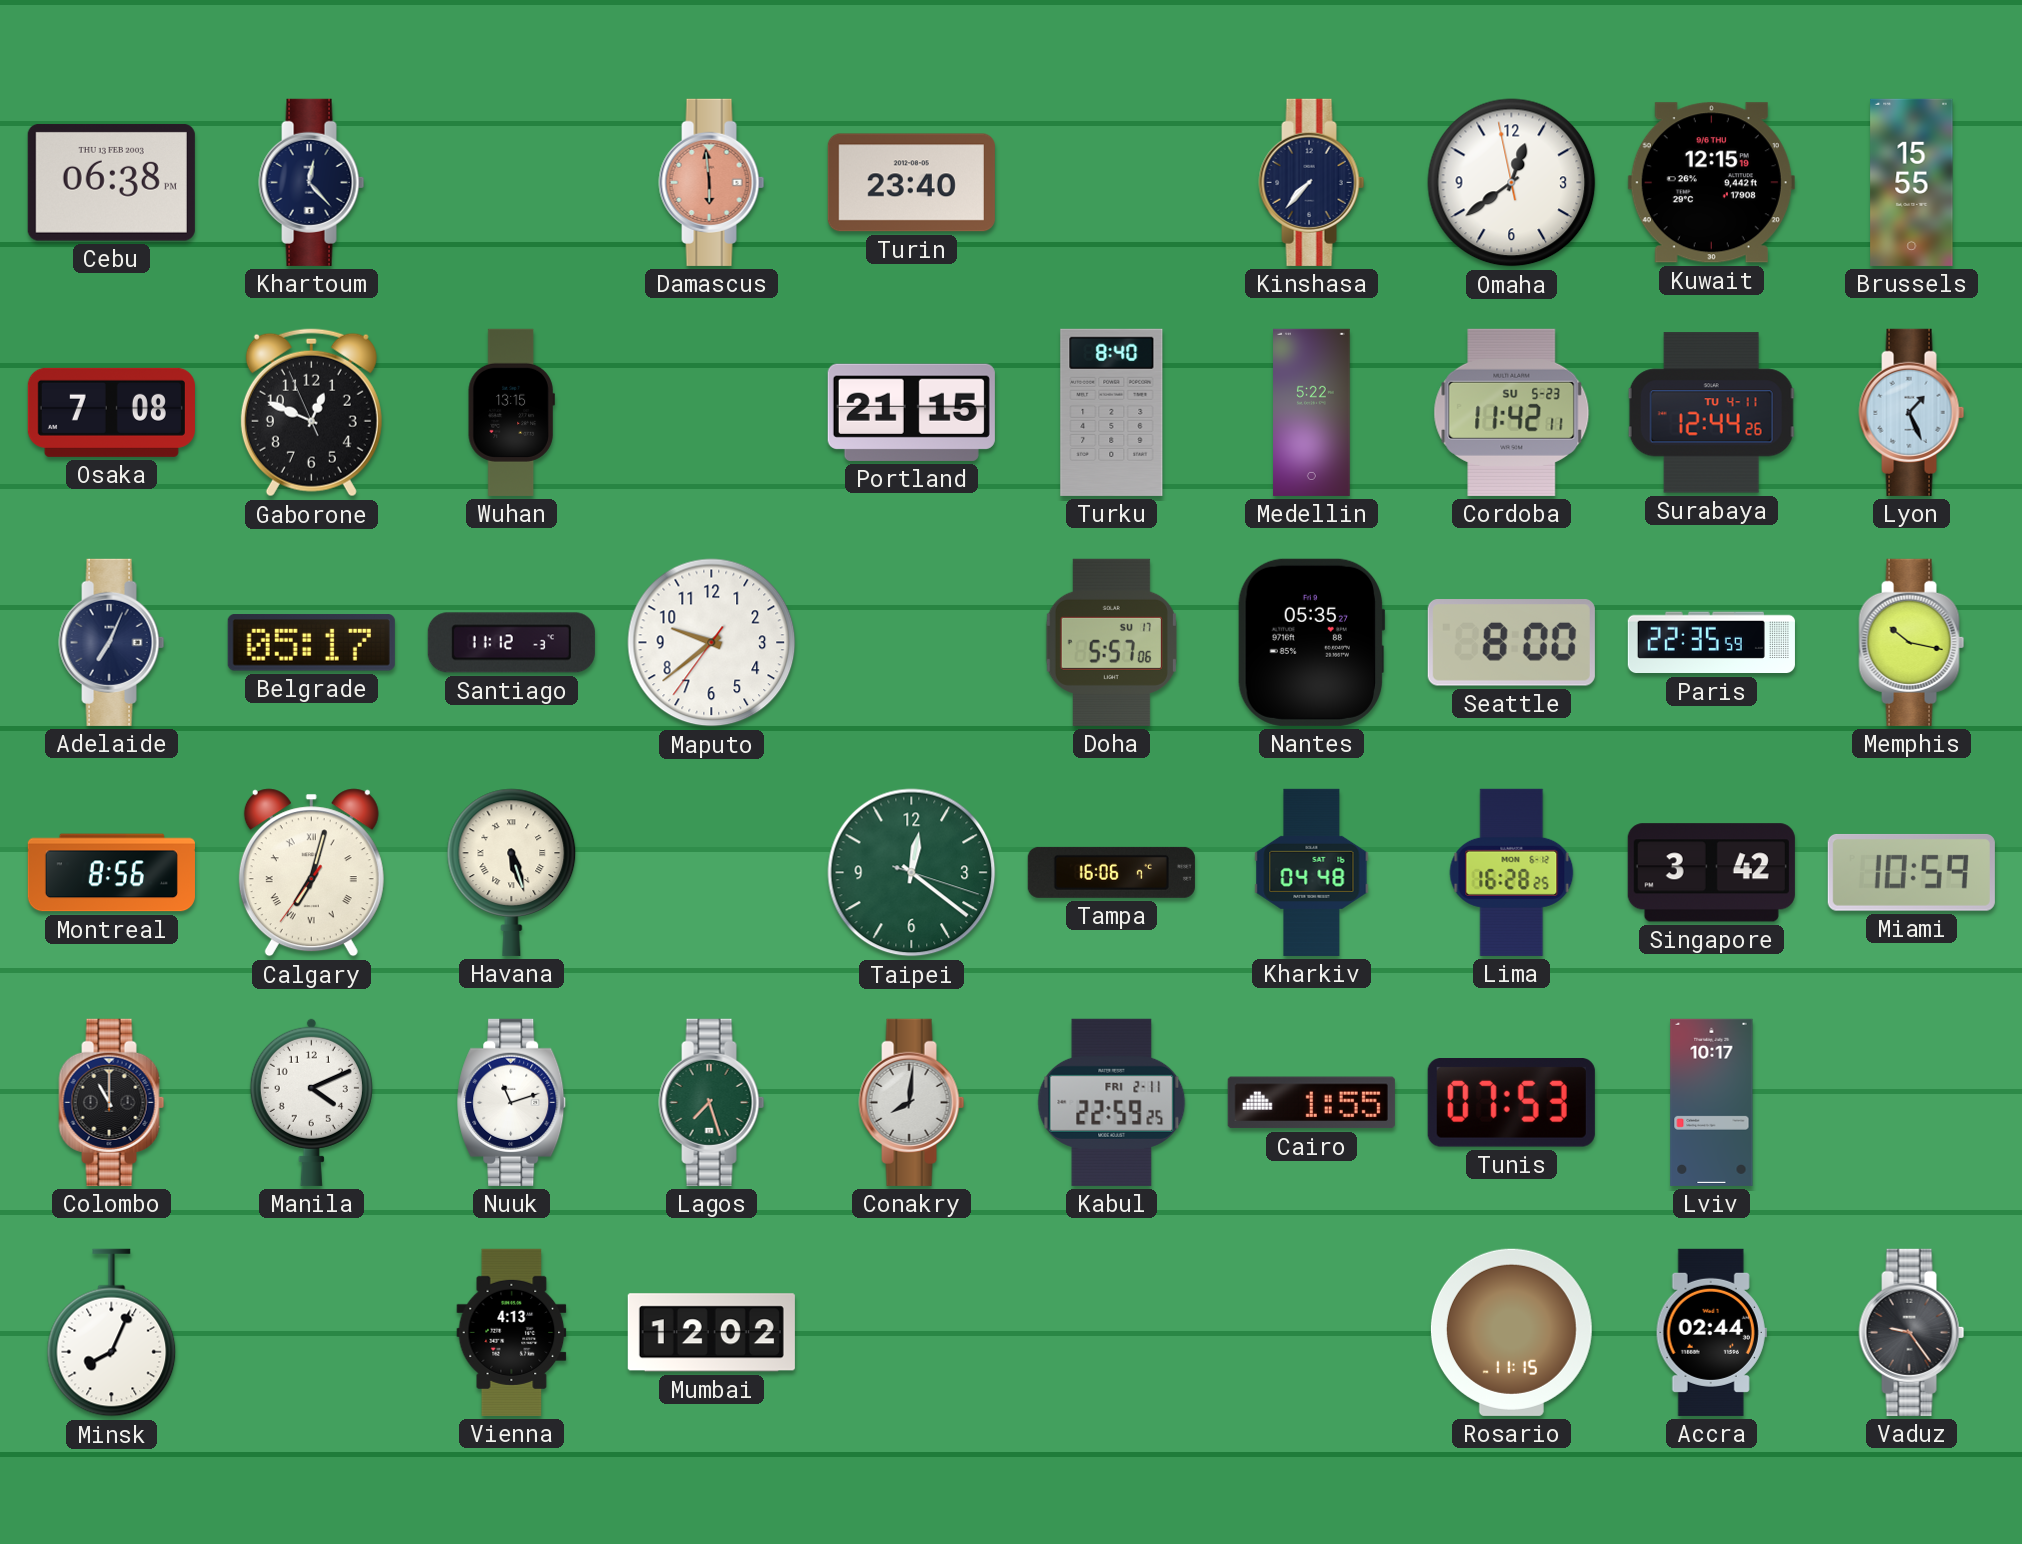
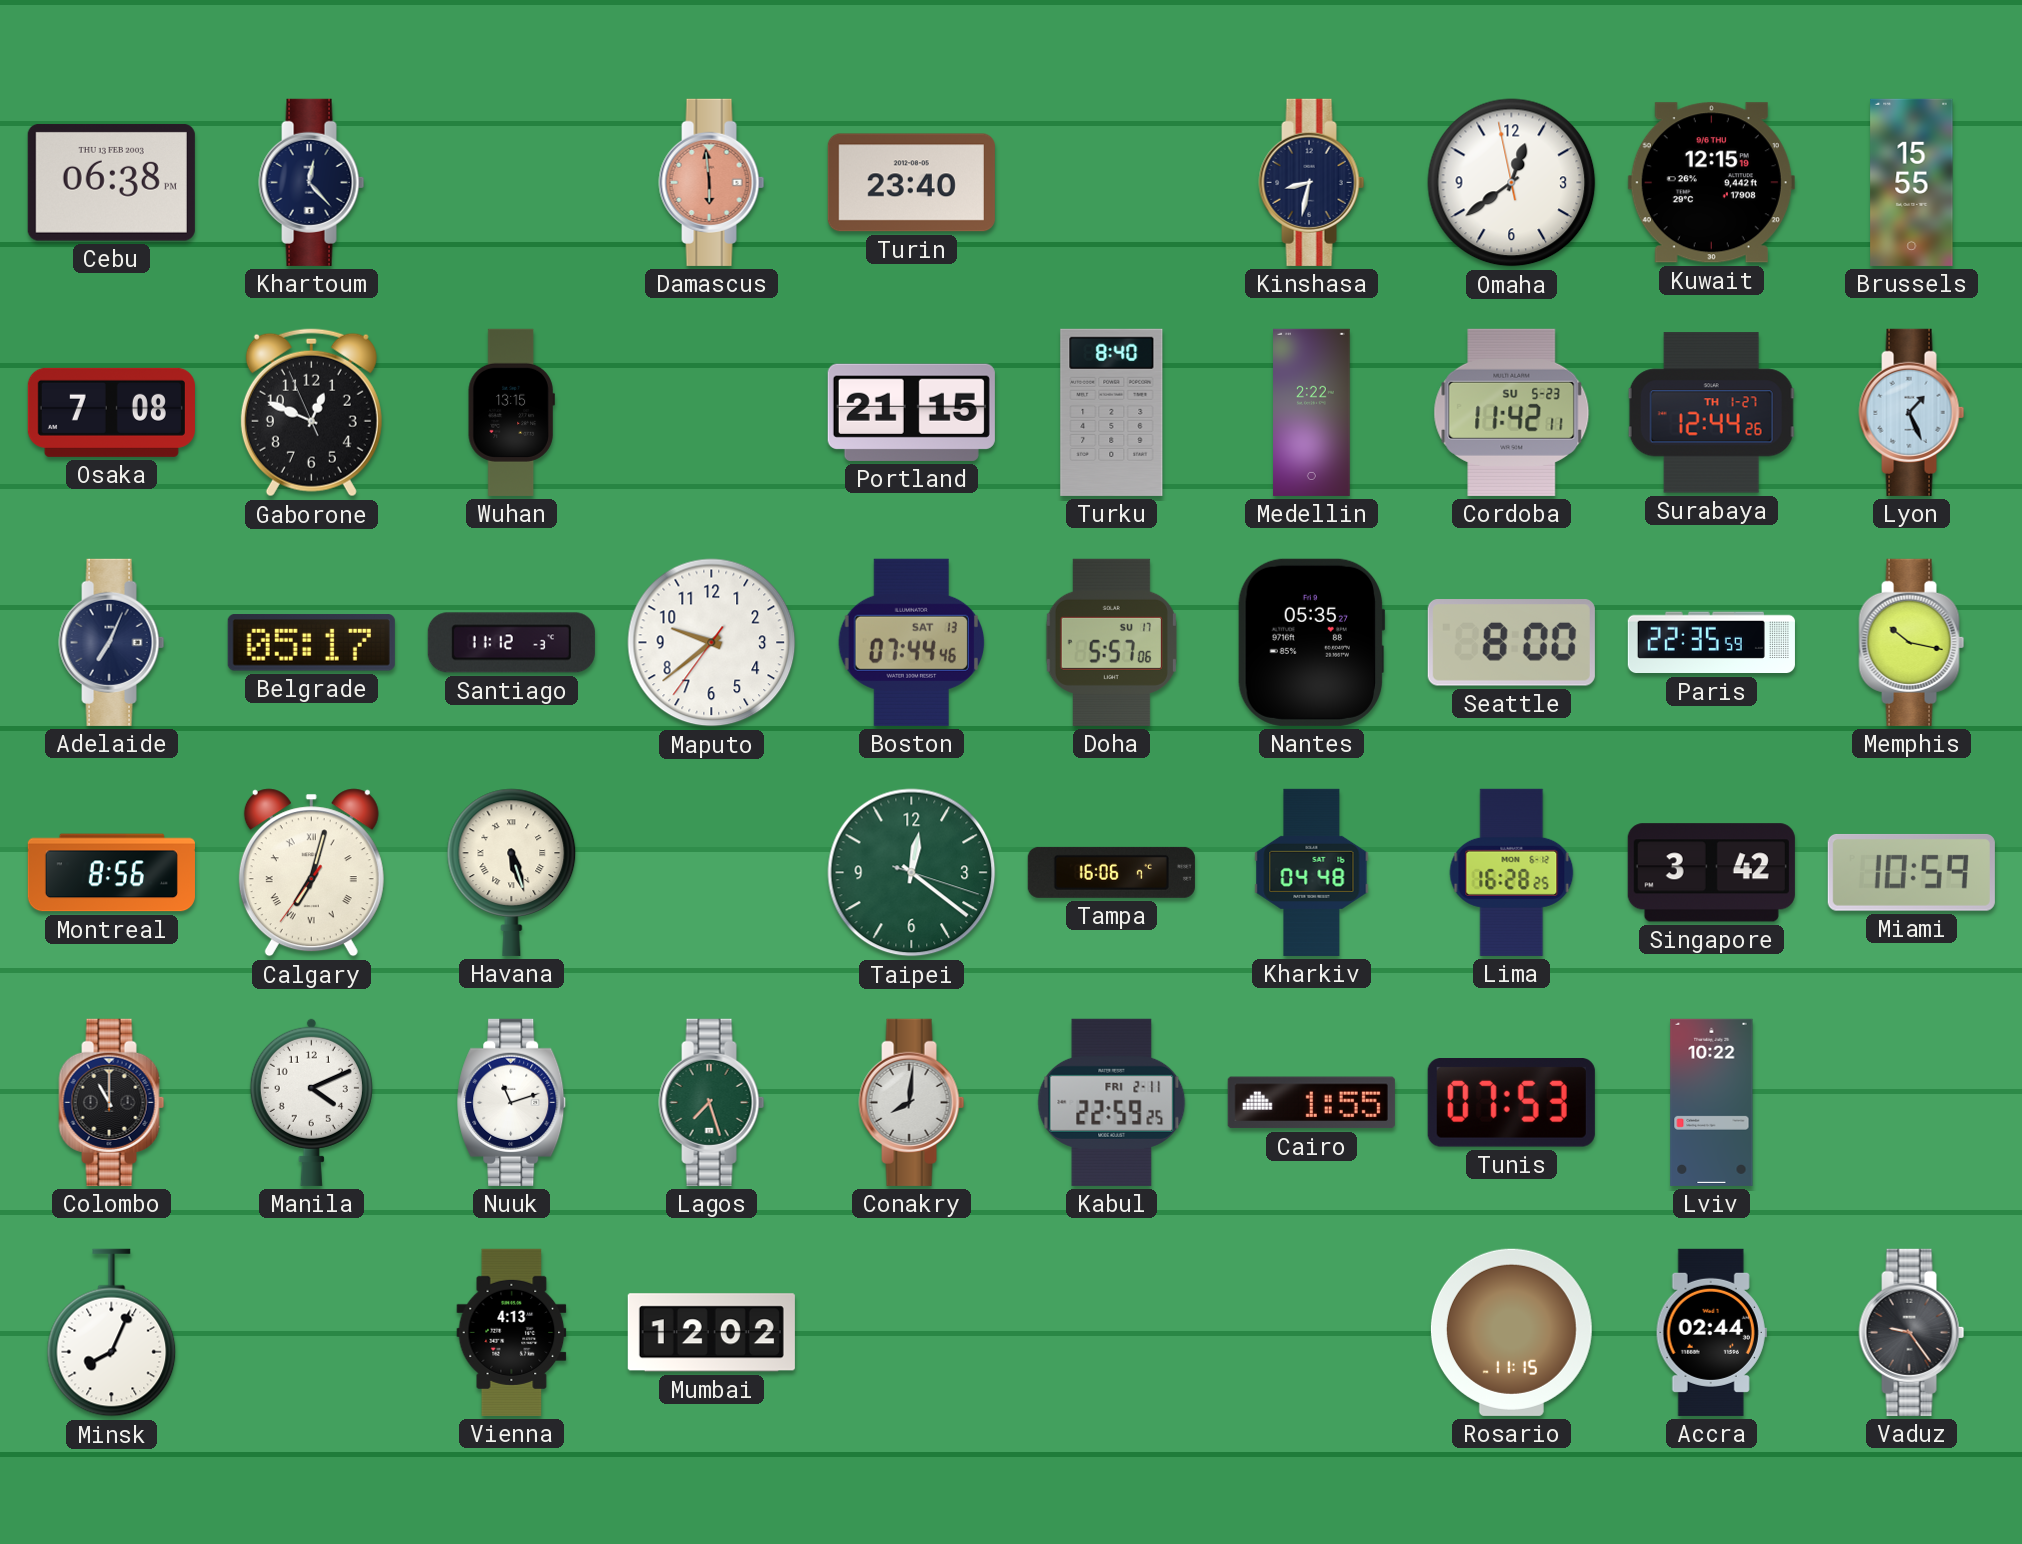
Kinshasa: 7:37 -> 8:32 (1312, 182)
Medellin: 5:22 -> 2:22 (1312, 412)
Surabaya date: TU 4-11 -> TH 1-27 (1712, 413)
Boston: none -> 07:44 (911, 642)
Lviv: 10:17 -> 10:22 (1712, 1102)
